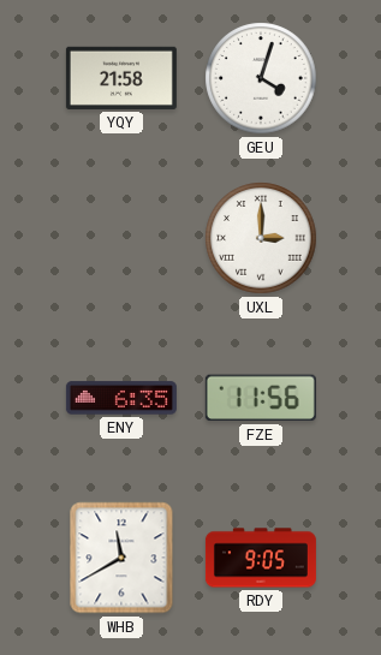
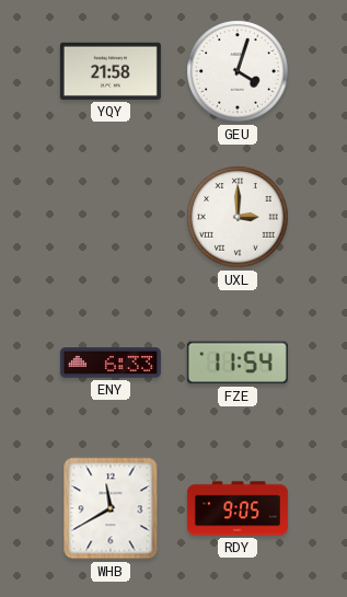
ENY: 6:35 -> 6:33 (111, 363)
FZE: 11:56 -> 11:54 (238, 363)
